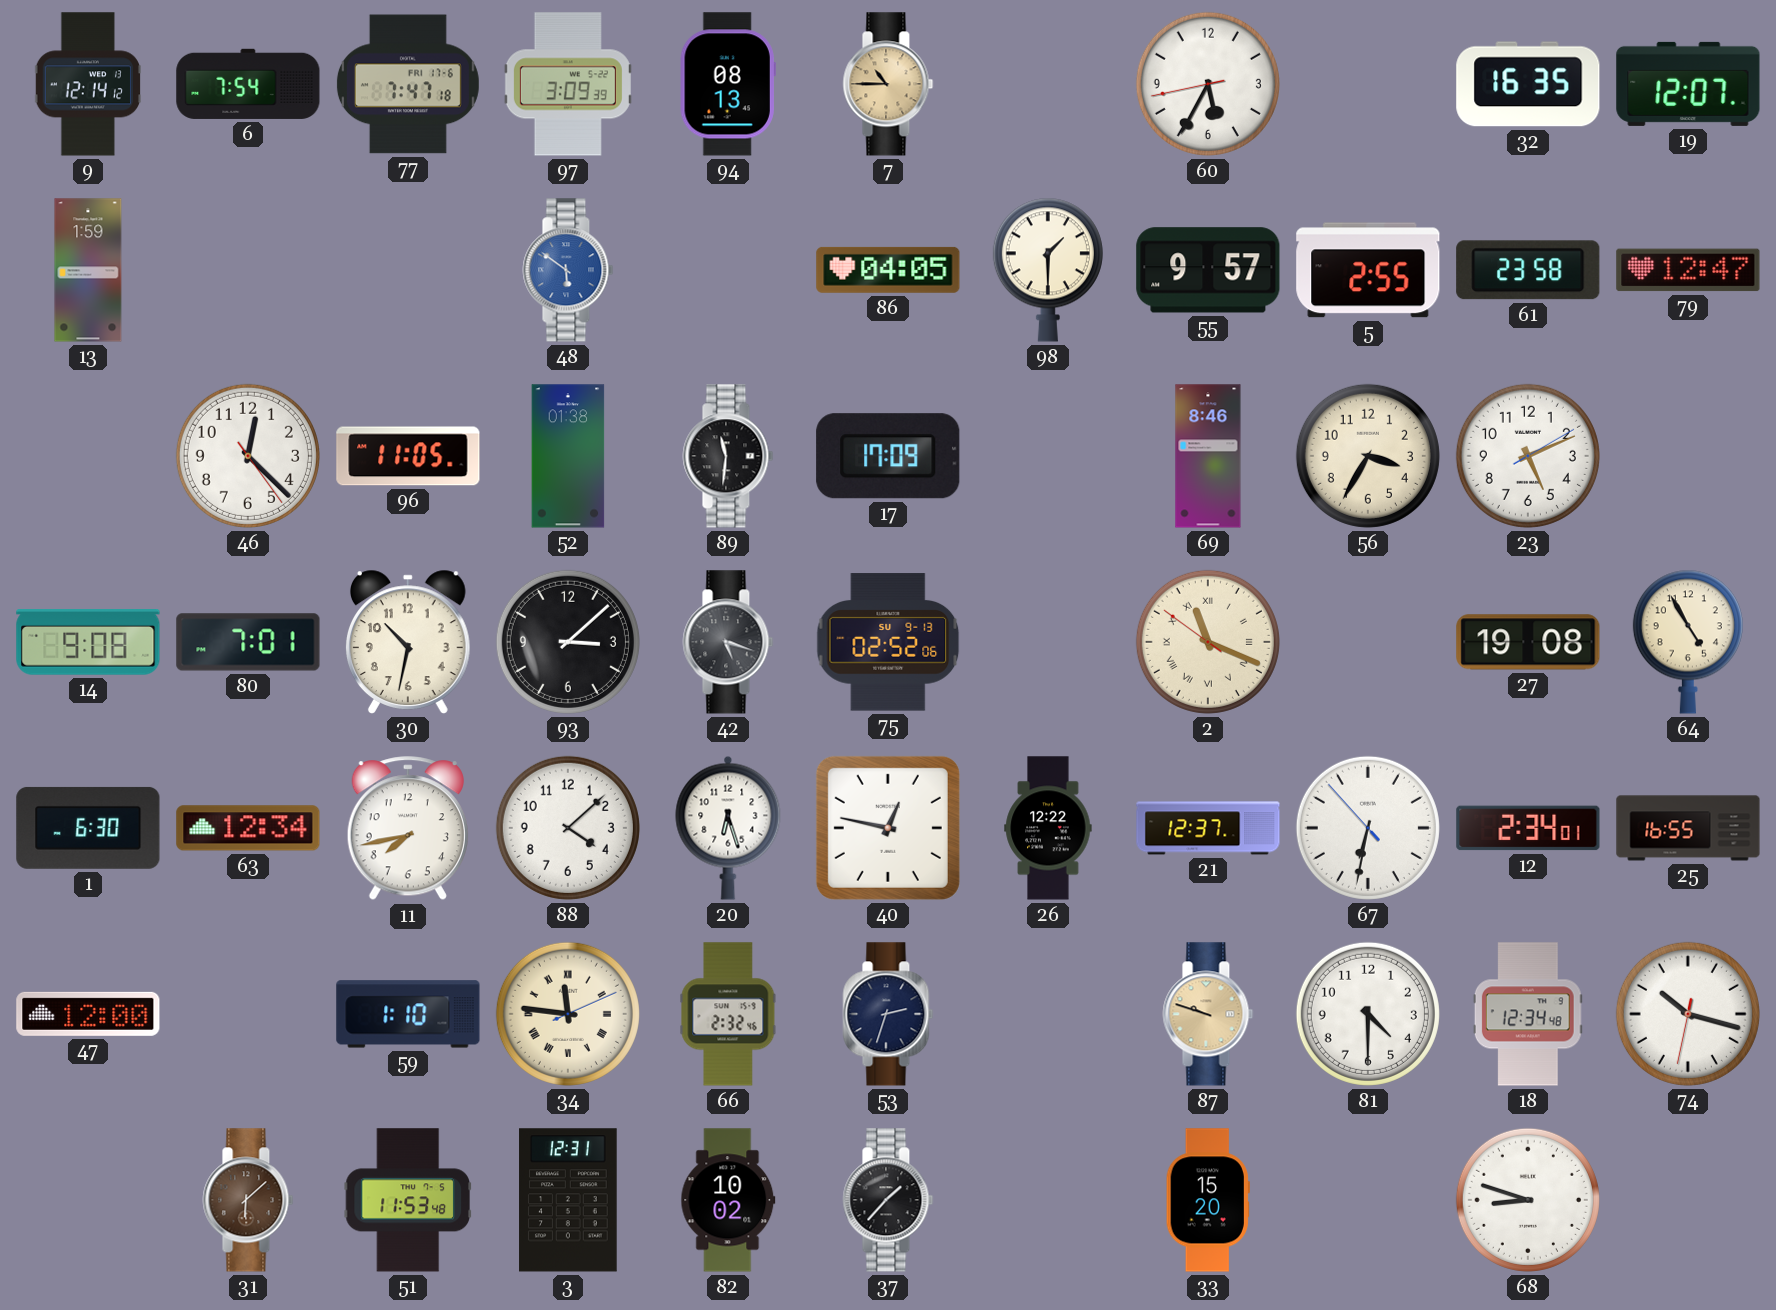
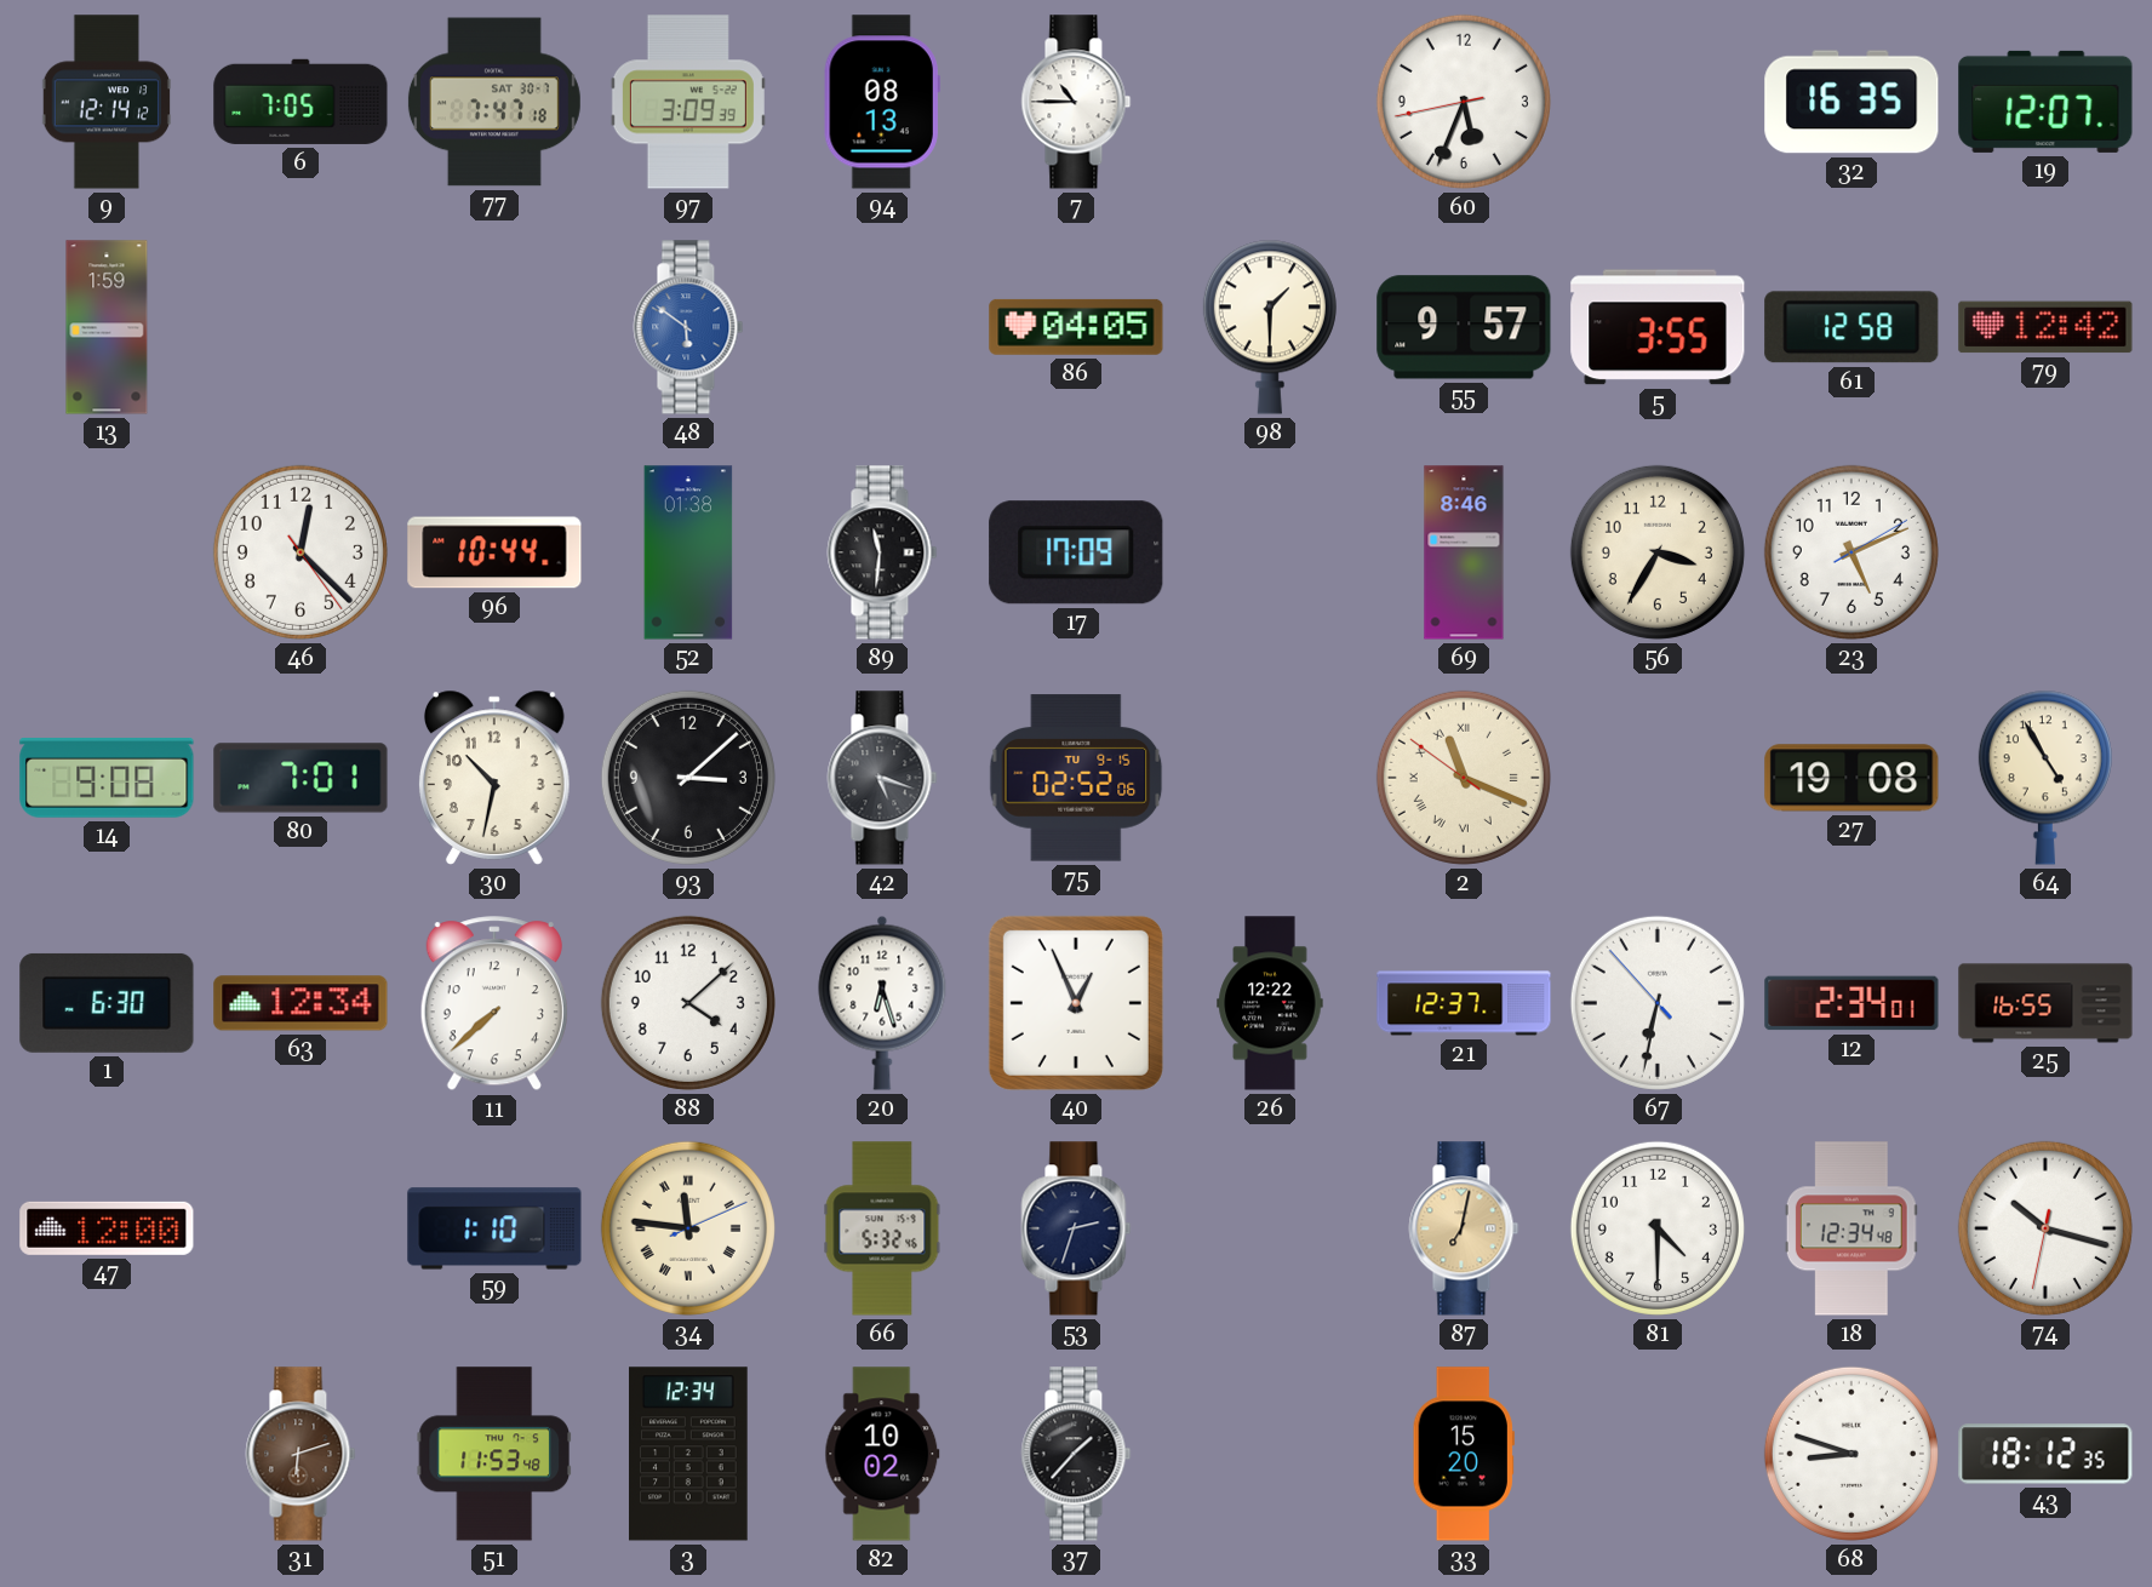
6: 7:54 -> 7:05 (301, 102)
77 date: FRI 17-6 -> SAT 30-7 (494, 102)
7 dial: champagne -> white (1076, 102)
60: 5:34 -> 5:33 (1464, 102)
5: 2:55 -> 3:55 (1658, 327)
61: 23:58 -> 12:58 (1851, 327)
79: 12:47 -> 12:42 (2045, 327)
96: 11:05 -> 10:44 (494, 552)
75 date: SU 9-13 -> TU 9-15 (1076, 778)
11: 7:43 -> 7:38 (494, 1004)
40: 12:47 -> 12:56 (1076, 1003)
66: 2:32 -> 5:32 (882, 1228)
87: 9:48 -> 7:02 (1464, 1228)
31: 6:08 -> 6:12 (301, 1454)
3: 12:31 -> 12:34 (688, 1454)
43: none -> 18:12 (2045, 1454)
